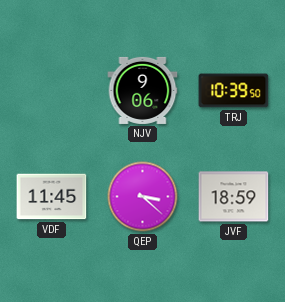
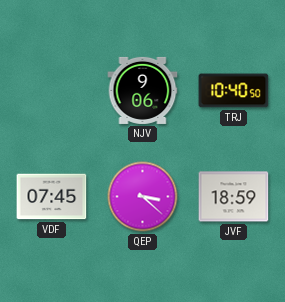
TRJ: 10:39 -> 10:40 (234, 91)
VDF: 11:45 -> 07:45 (52, 197)
